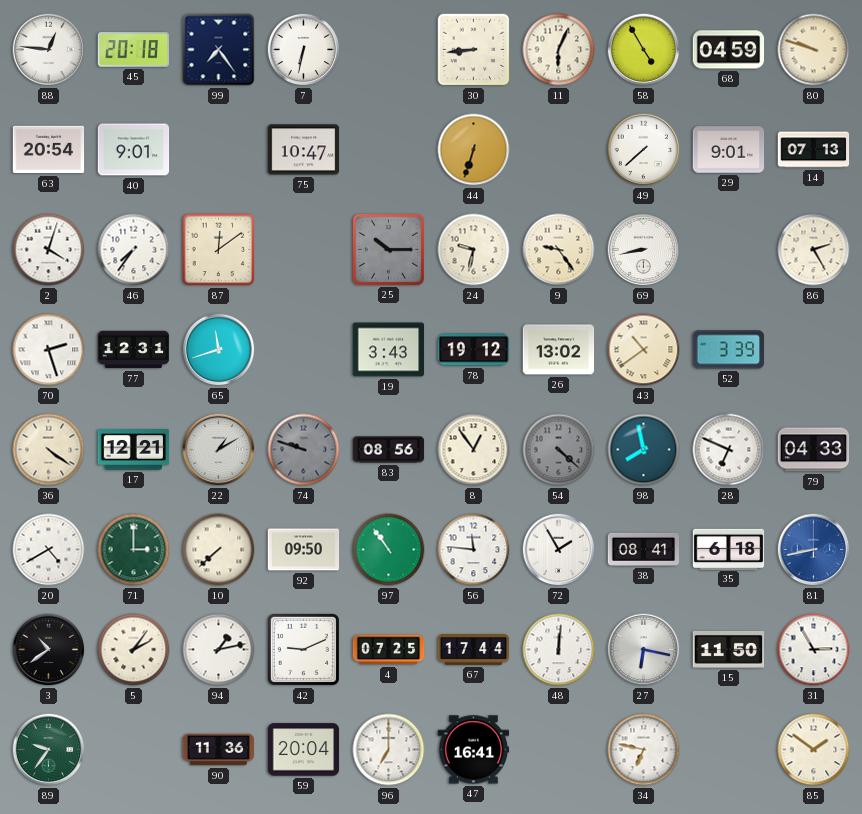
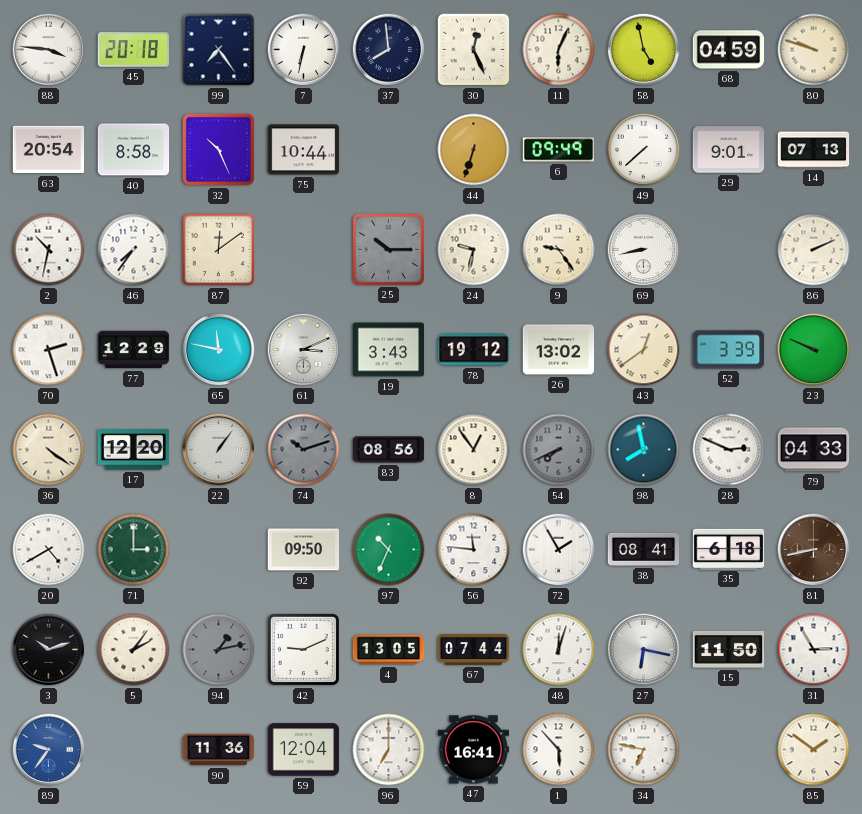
88: 12:46 -> 3:46 (49, 50)
37: none -> 7:59 (389, 50)
30: 8:44 -> 12:26 (474, 50)
58: 4:55 -> 4:58 (644, 50)
40: 9:01 -> 8:58 (134, 150)
32: none -> 10:26 (218, 149)
75: 10:47 -> 10:44 (304, 150)
6: none -> 09:49 (559, 150)
2: 4:03 -> 10:32 (49, 250)
86: 2:25 -> 2:11 (814, 250)
77: 12:31 -> 12:29 (134, 350)
65: 11:42 -> 11:47 (219, 350)
61: none -> 3:11 (304, 350)
43: 10:39 -> 12:39 (644, 350)
23: none -> 9:49 (814, 350)
17: 12:21 -> 12:20 (134, 450)
22: 1:10 -> 1:06 (219, 450)
74: 9:48 -> 10:12 (304, 450)
54: 4:22 -> 7:41 (559, 450)
28: 6:49 -> 2:49 (729, 450)
10: 7:38 -> none (219, 550)
97: 10:54 -> 10:34 (389, 550)
81 dial: blue -> brown (814, 550)
3: 10:39 -> 10:12 (49, 650)
94 dial: white -> grey (219, 650)
4: 07:25 -> 13:05 (389, 650)
67: 17:44 -> 07:44 (474, 650)
48: 12:01 -> 12:03 (559, 650)
89 dial: green -> blue (49, 750)
59: 20:04 -> 12:04 (304, 750)
1: none -> 5:53 (559, 750)
